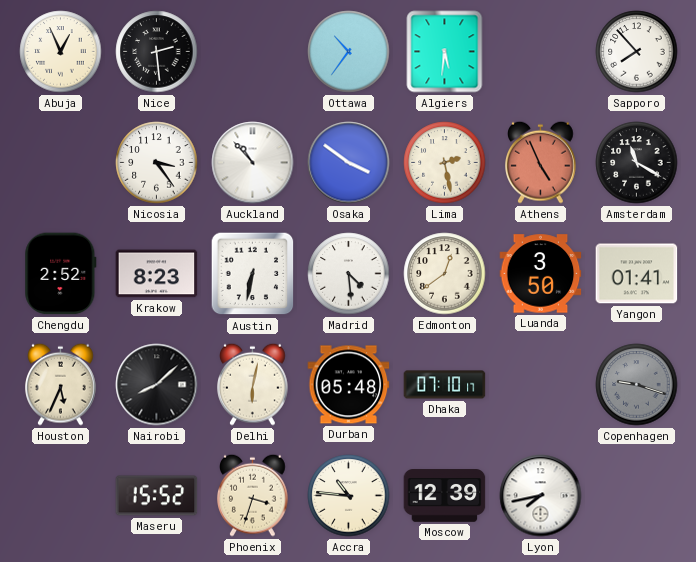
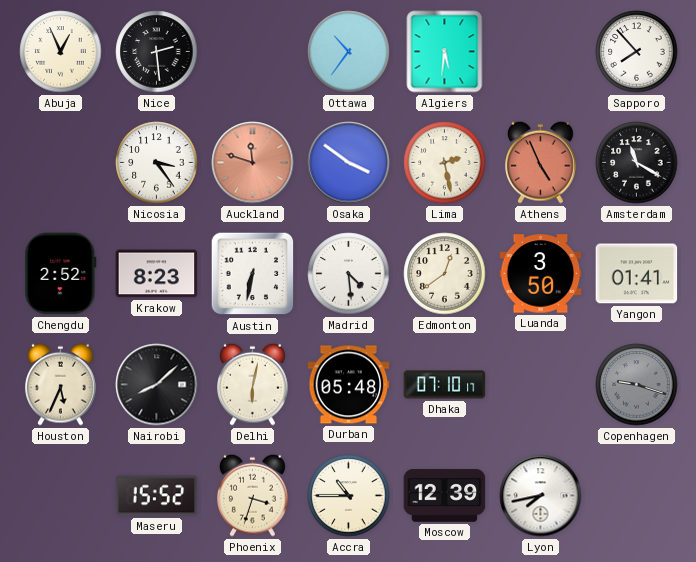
Auckland: 10:53 -> 11:48 (253, 163)
Auckland dial: white -> salmon (253, 163)
Accra: 10:46 -> 10:45 (349, 496)
